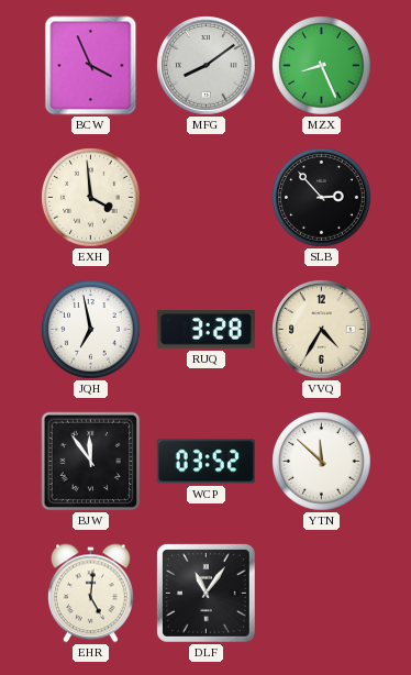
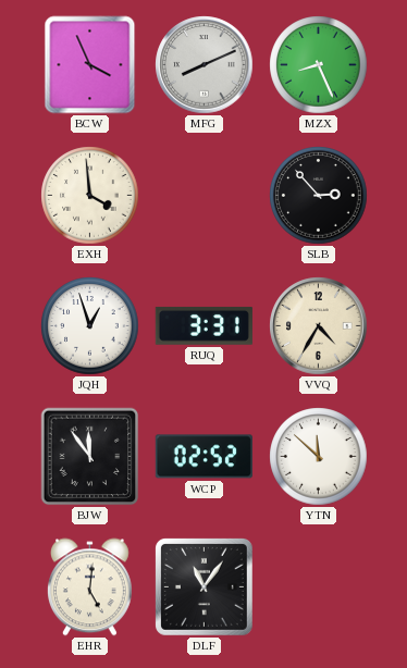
MFG: 8:09 -> 8:11 (205, 65)
JQH: 6:58 -> 12:57 (90, 326)
RUQ: 3:28 -> 3:31 (203, 325)
WCP: 03:52 -> 02:52 (203, 457)
